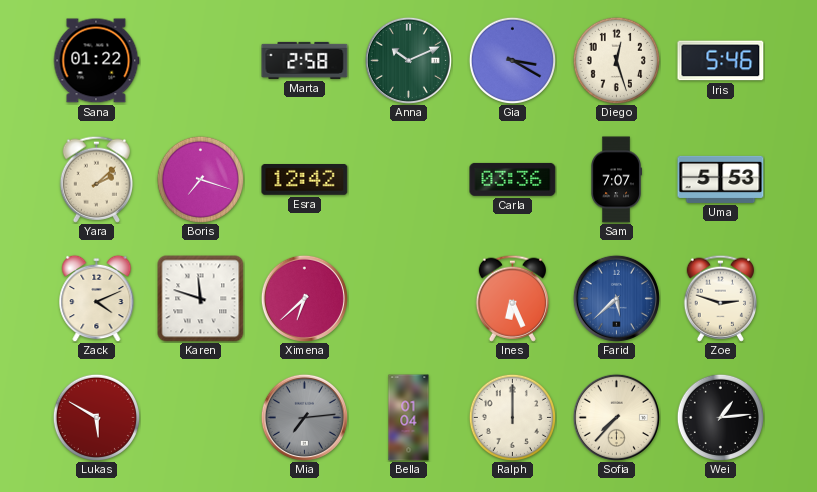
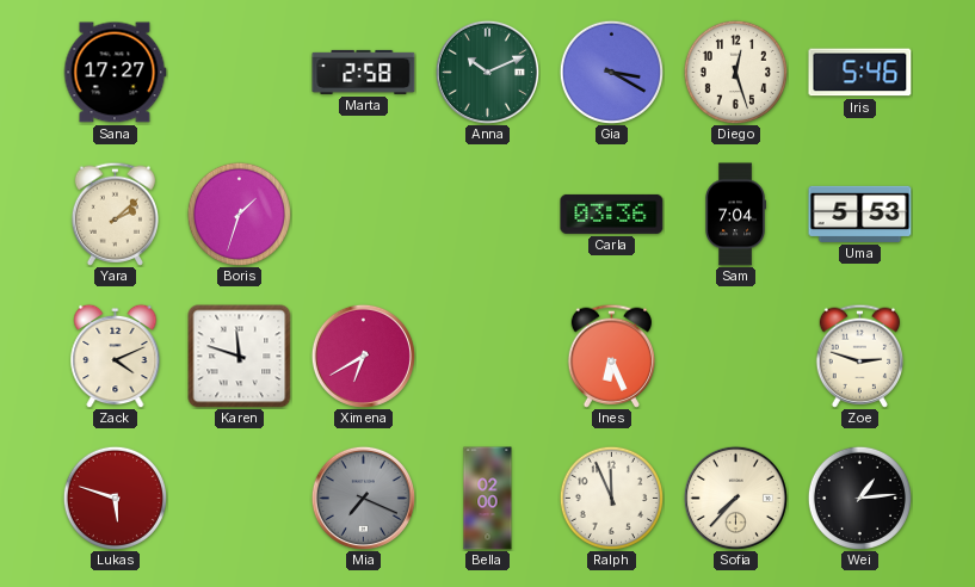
Sana: 01:22 -> 17:27 (115, 73)
Boris: 7:18 -> 1:33 (239, 214)
Esra: 12:42 -> none (305, 180)
Sam: 7:07 -> 7:04 (735, 215)
Ximena: 6:38 -> 6:40 (363, 356)
Farid: 5:38 -> none (616, 298)
Lukas: 5:50 -> 5:48 (115, 498)
Mia: 7:14 -> 7:19 (363, 498)
Bella: 01:04 -> 02:00 (488, 499)
Ralph: 12:00 -> 11:56 (611, 498)
